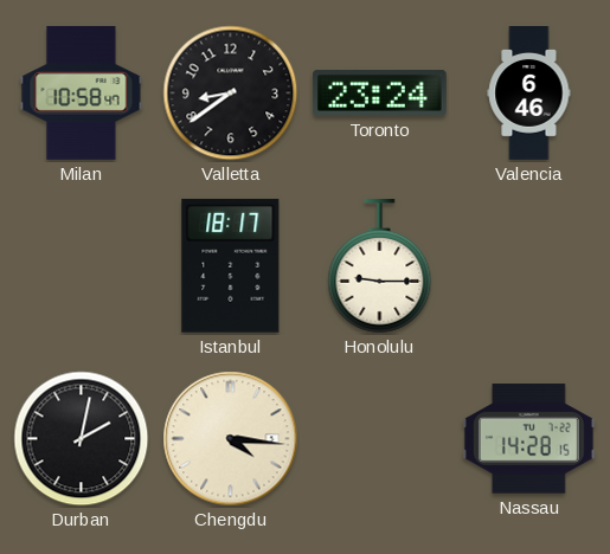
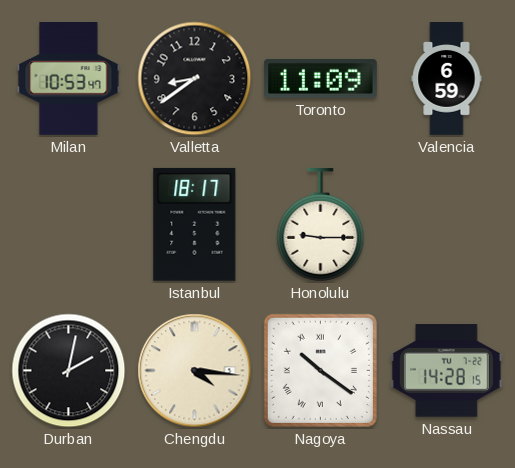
Milan: 10:58 -> 10:53 (69, 78)
Toronto: 23:24 -> 11:09 (320, 78)
Valencia: 6:46 -> 6:59 (447, 79)
Nagoya: none -> 10:21 (320, 370)
